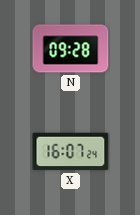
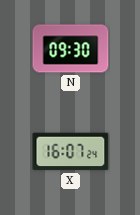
N: 09:28 -> 09:30 (71, 49)
